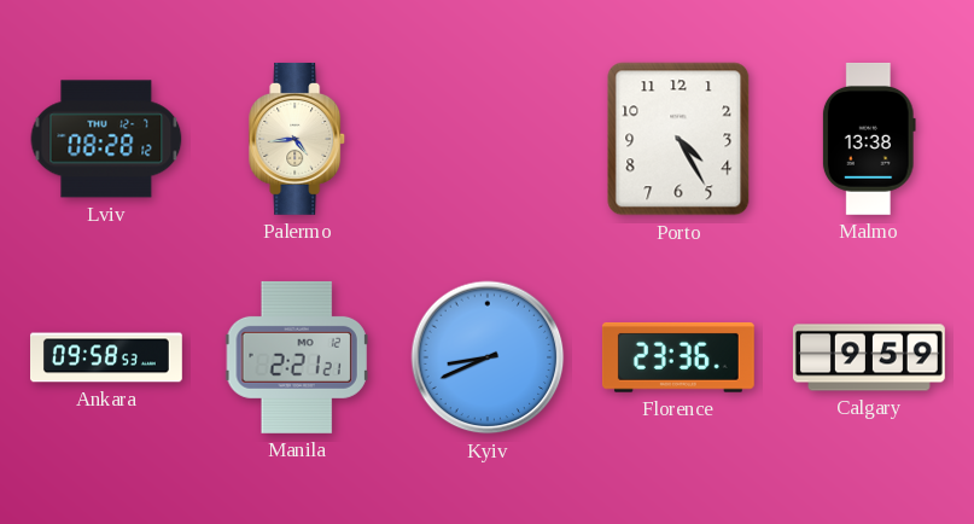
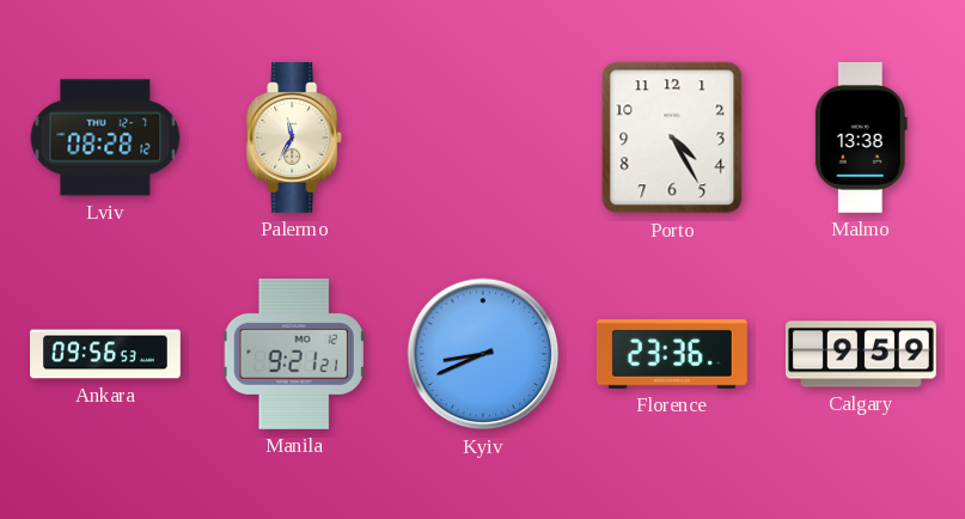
Palermo: 4:44 -> 11:35 (295, 138)
Ankara: 09:58 -> 09:56 (106, 354)
Manila: 2:21 -> 9:21 (294, 354)
